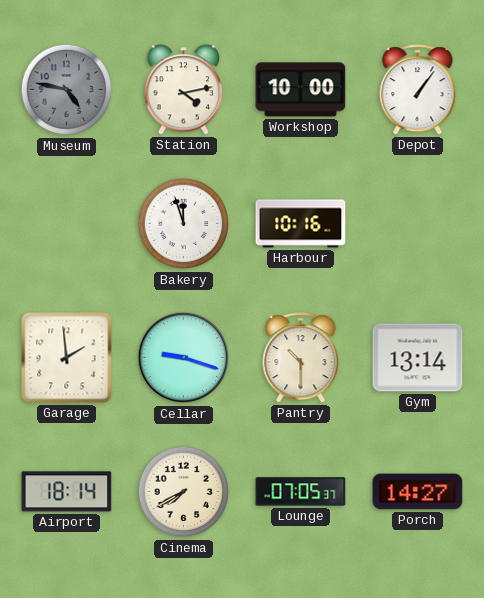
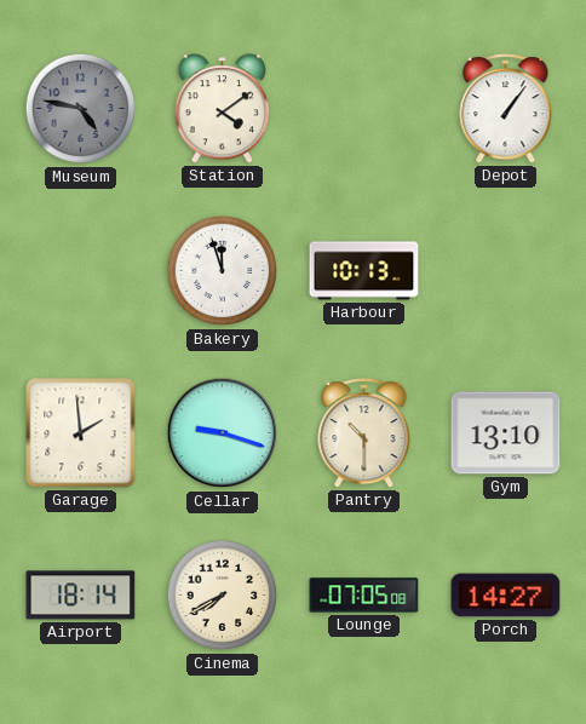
Station: 4:13 -> 4:09 (223, 109)
Workshop: 10:00 -> none (301, 90)
Harbour: 10:16 -> 10:13 (364, 271)
Gym: 13:14 -> 13:10 (506, 433)
Lounge: 07:05:37 -> 07:05:08 (364, 596)
